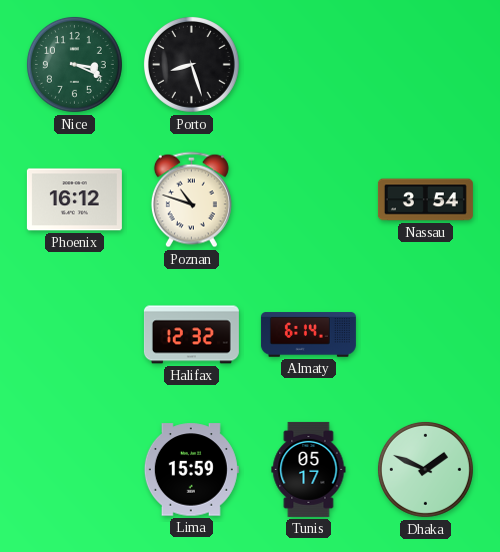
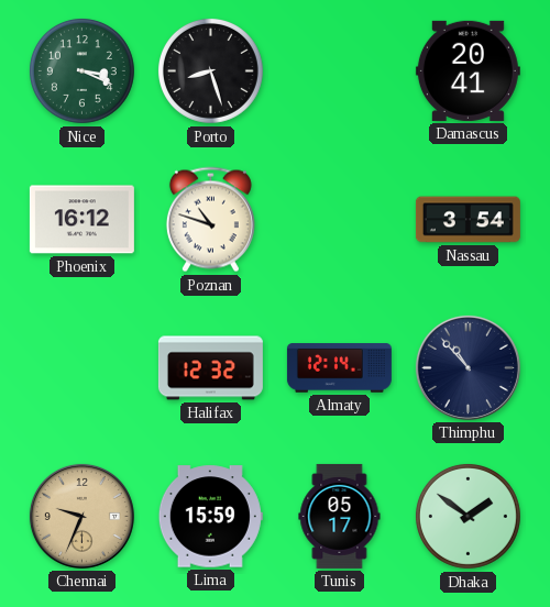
Damascus: none -> 20:41 (468, 70)
Almaty: 6:14 -> 12:14 (339, 368)
Thimphu: none -> 10:53 (468, 367)
Chennai: none -> 9:34 (81, 516)
Dhaka: 1:49 -> 1:51 (468, 516)
